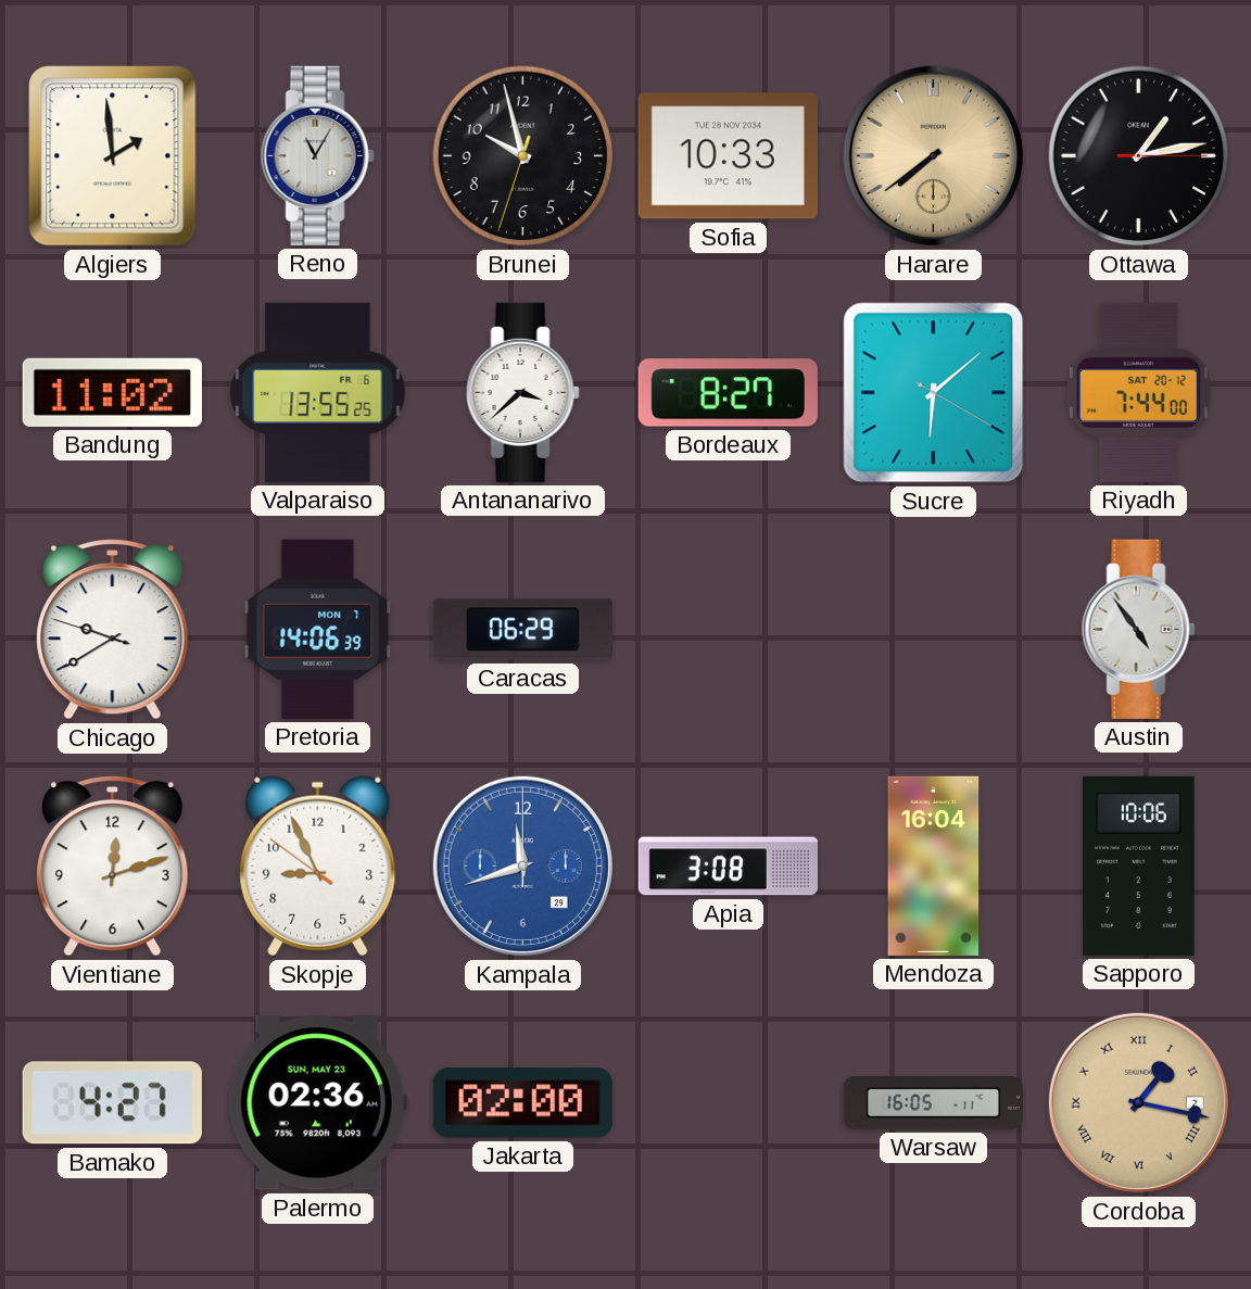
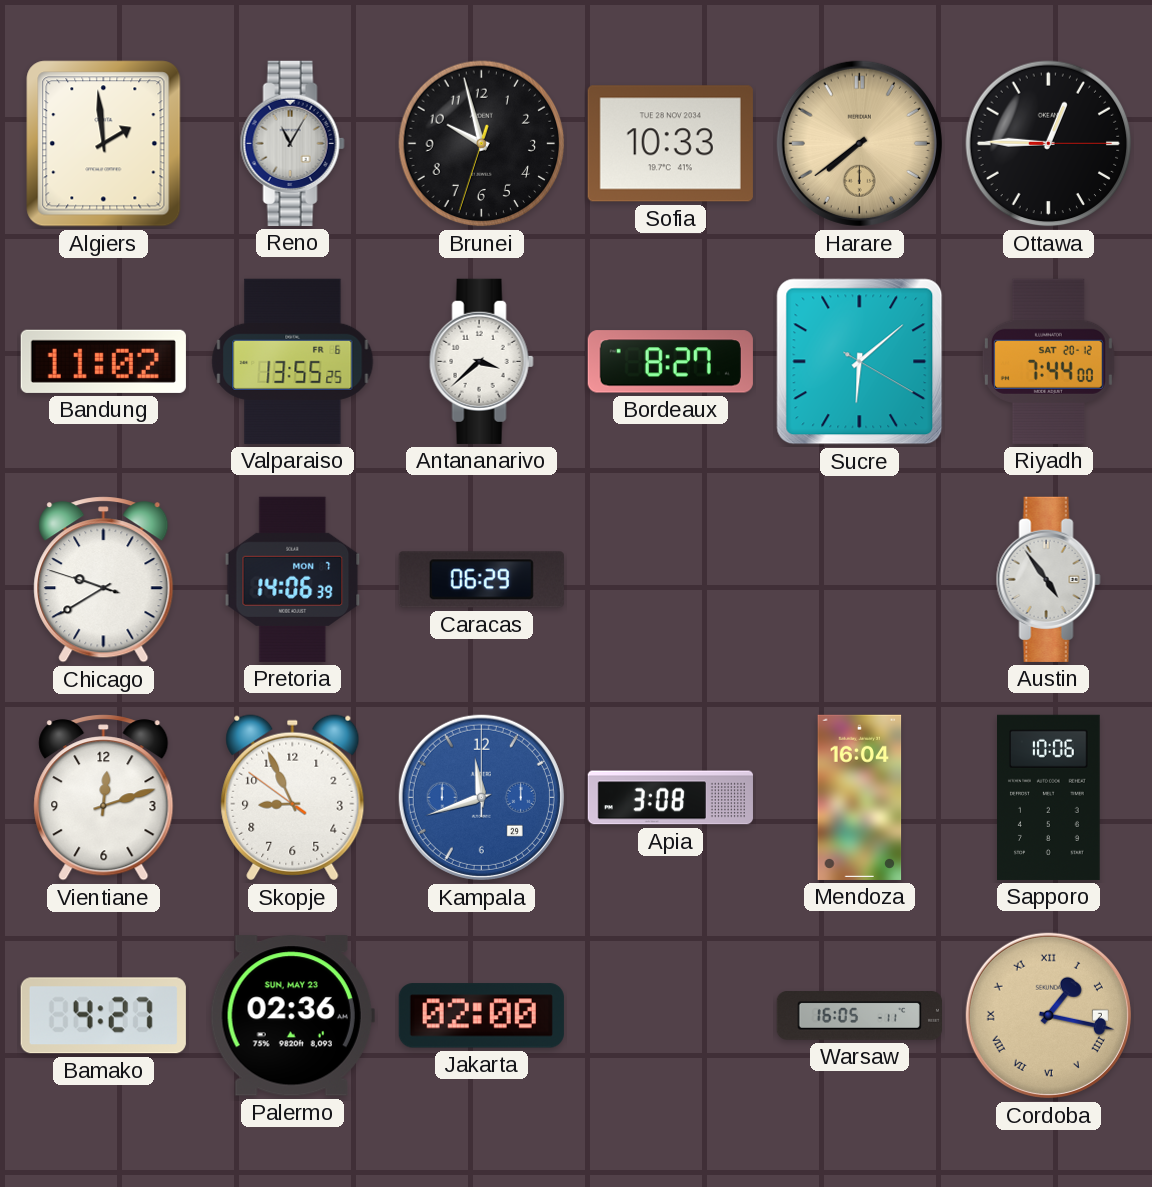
Ottawa: 1:13 -> 12:45 (1049, 144)
